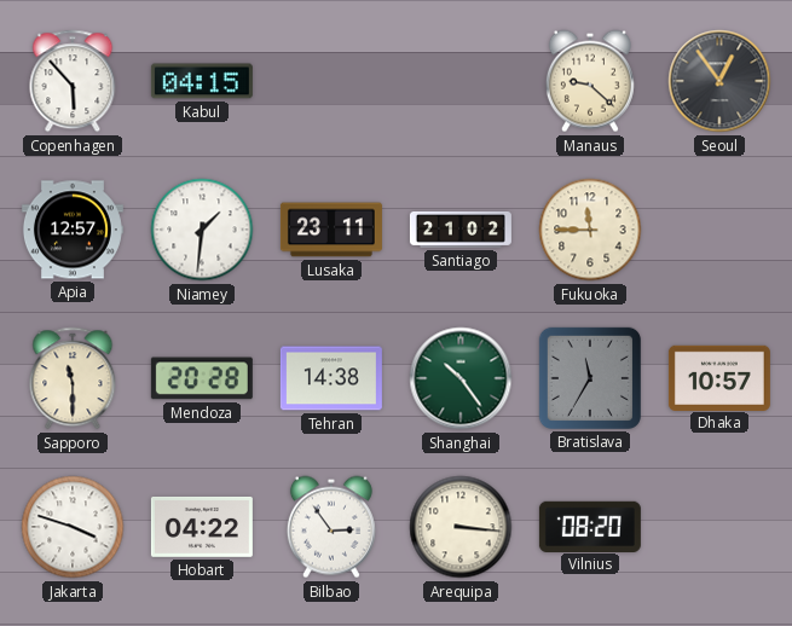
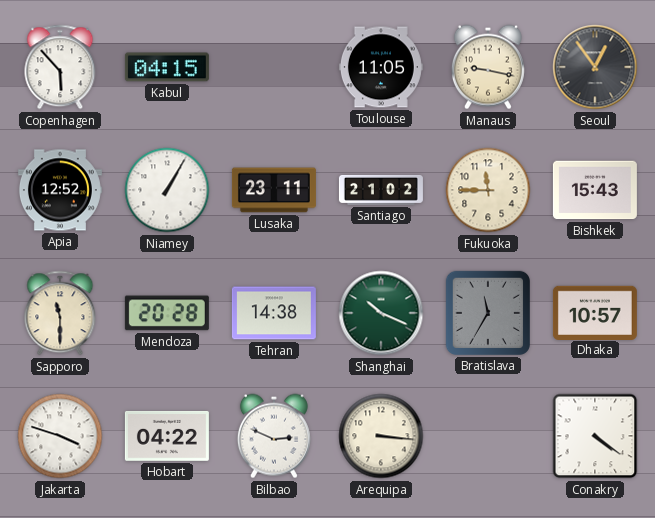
Toulouse: none -> 11:05 (381, 67)
Manaus: 9:22 -> 9:17 (488, 67)
Apia: 12:57 -> 12:52 (60, 190)
Niamey: 1:31 -> 1:05 (167, 190)
Bishkek: none -> 15:43 (595, 190)
Shanghai: 10:24 -> 10:19 (381, 313)
Bilbao: 2:54 -> 2:49 (274, 436)
Vilnius: 08:20 -> none (590, 526)
Conakry: none -> 4:21 (595, 436)
